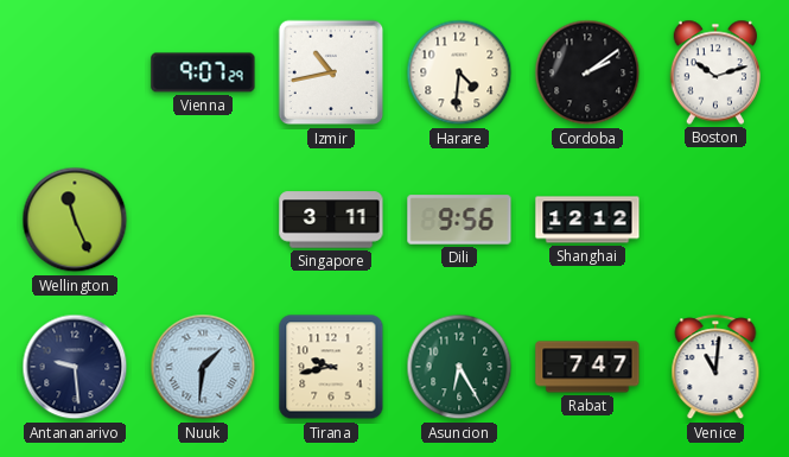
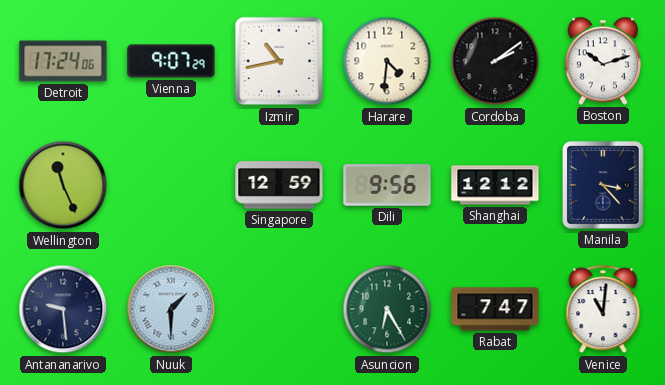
Detroit: none -> 17:24 (63, 61)
Singapore: 3:11 -> 12:59 (279, 185)
Manila: none -> 3:23 (603, 185)
Nuuk: 1:31 -> 1:30 (171, 309)
Tirana: 9:43 -> none (331, 367)
